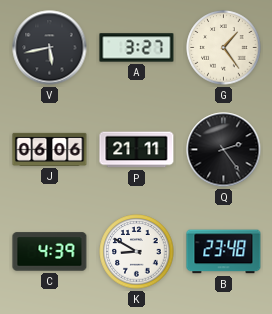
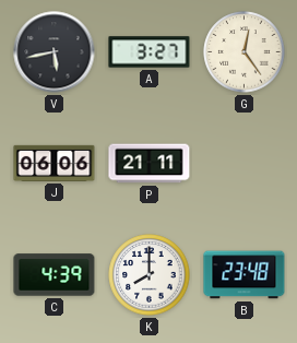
G: 1:24 -> 12:24 (245, 52)
Q: 2:24 -> none (224, 150)
K: 8:50 -> 8:00 (150, 275)
